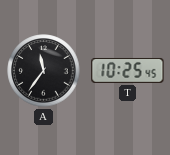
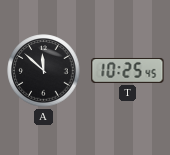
A: 11:36 -> 11:52 (44, 71)
